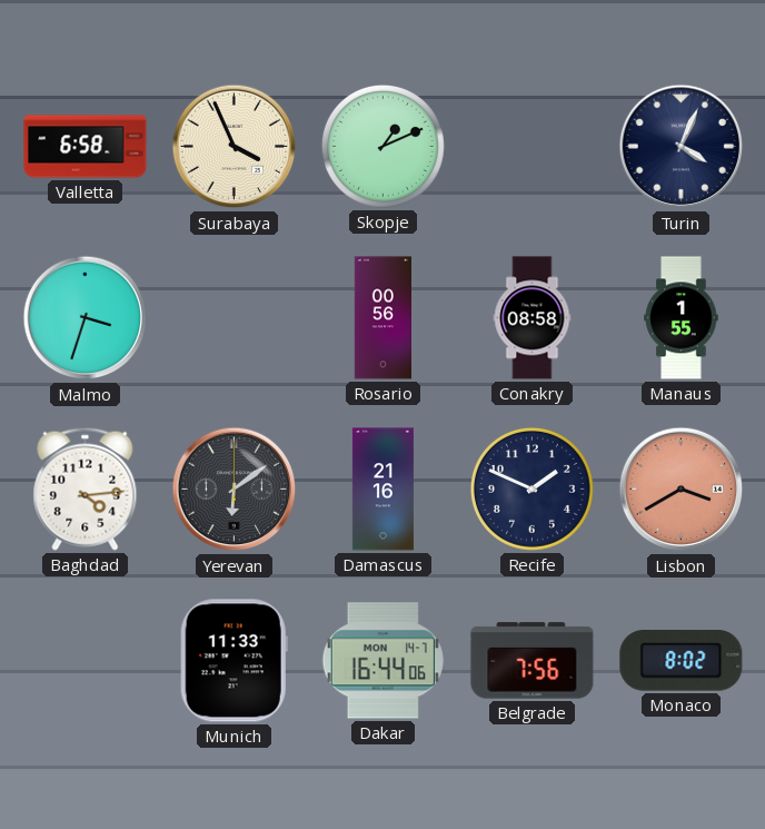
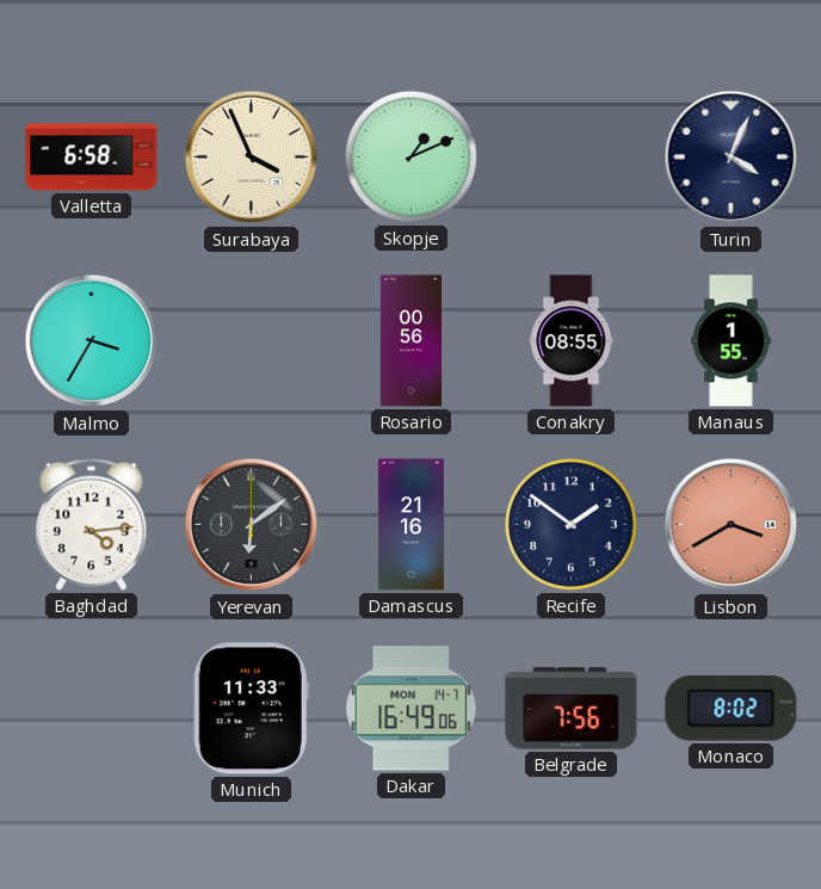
Malmo: 3:33 -> 3:35 (92, 341)
Conakry: 08:58 -> 08:55 (572, 341)
Recife: 1:49 -> 1:51 (570, 524)
Dakar: 16:44 -> 16:49 (410, 709)
